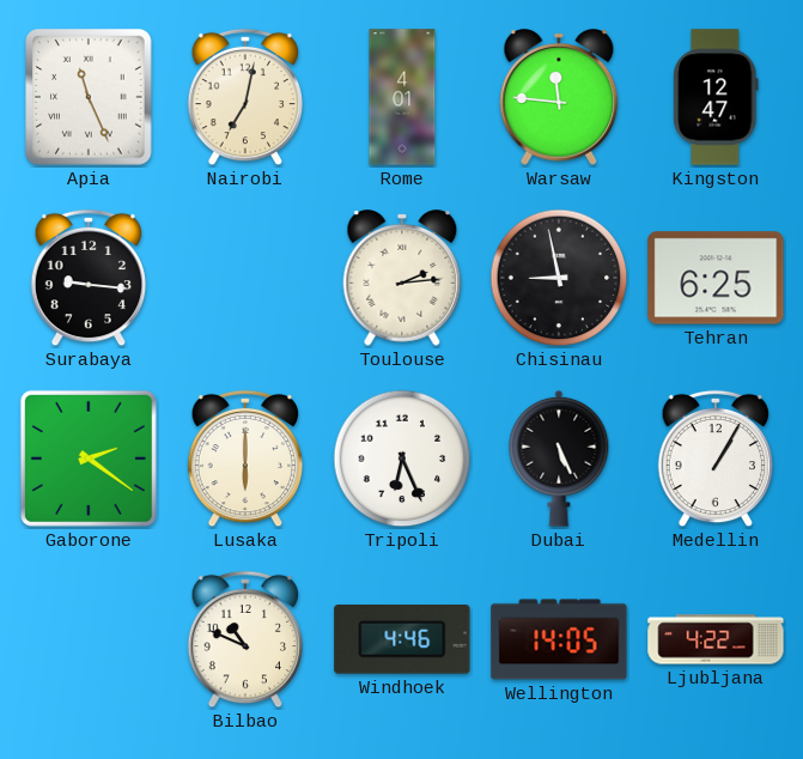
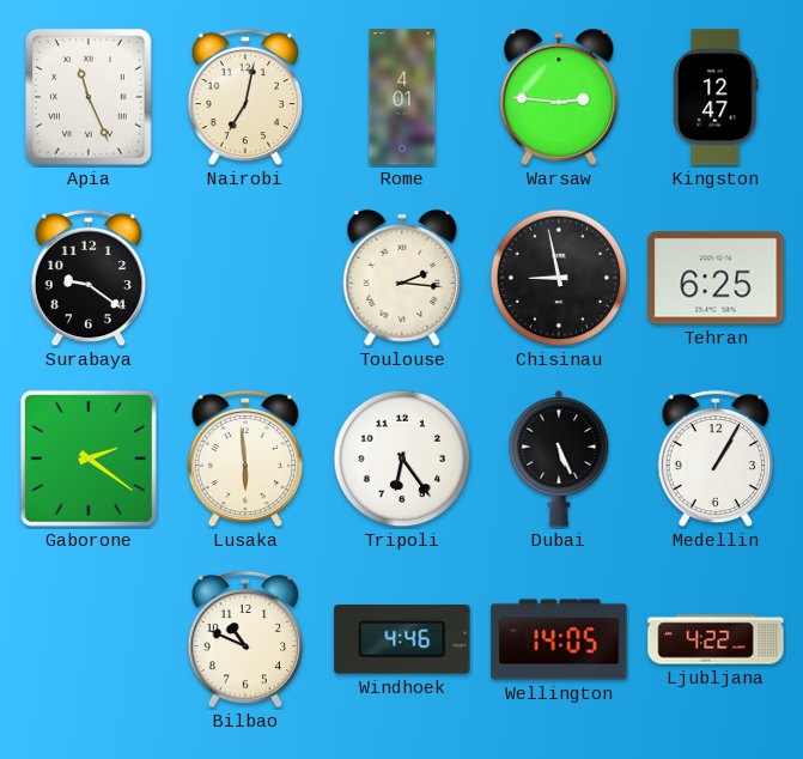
Warsaw: 11:46 -> 2:46 (559, 97)
Surabaya: 9:16 -> 9:21 (87, 278)
Toulouse: 2:14 -> 2:16 (402, 278)
Lusaka: 6:00 -> 5:59 (244, 459)
Tripoli: 6:26 -> 6:24 (402, 459)
